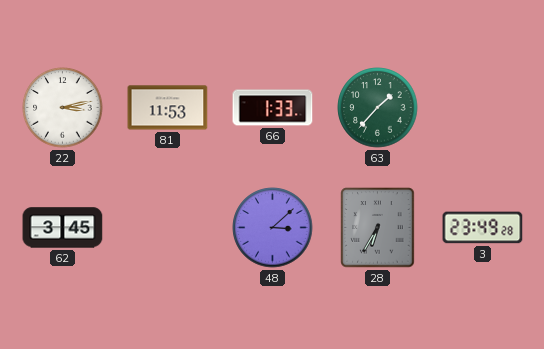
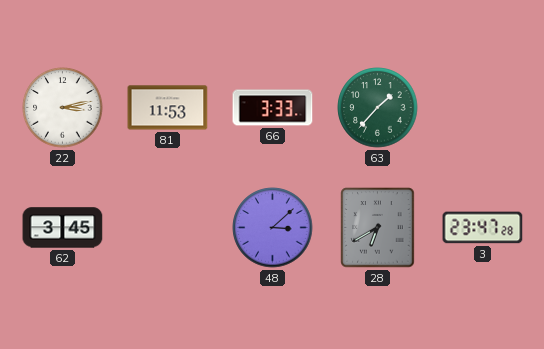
66: 1:33 -> 3:33 (273, 108)
28: 6:35 -> 6:40 (378, 228)
3: 23:49 -> 23:47 (483, 228)
